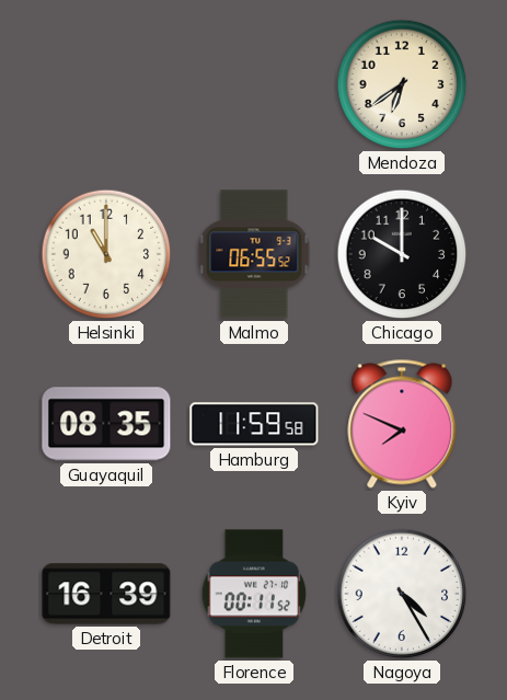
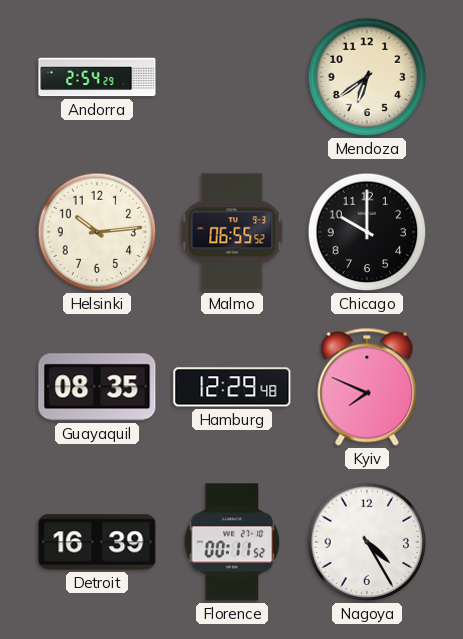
Andorra: none -> 2:54 (97, 77)
Helsinki: 11:00 -> 10:14 (97, 232)
Hamburg: 11:59 -> 12:29 (232, 387)
